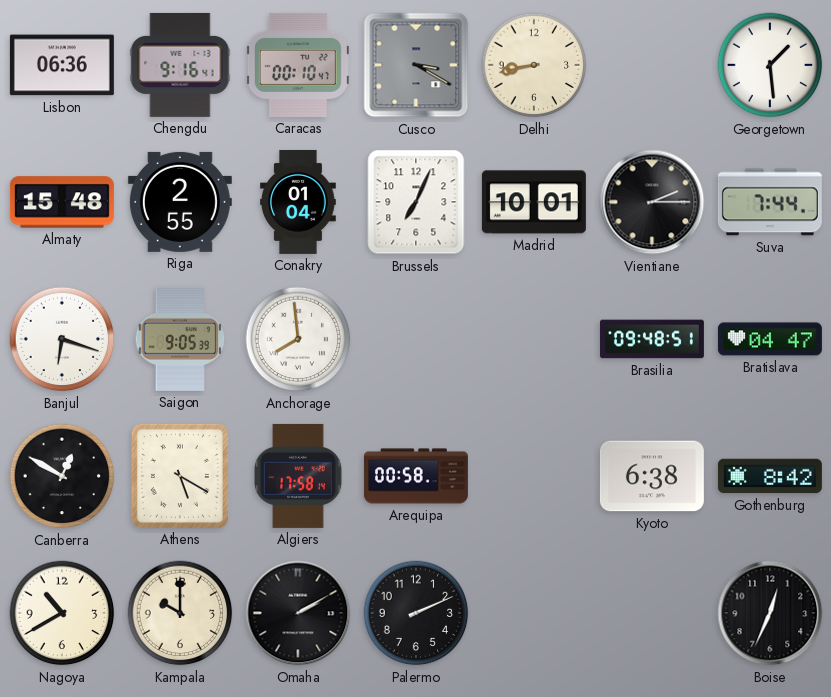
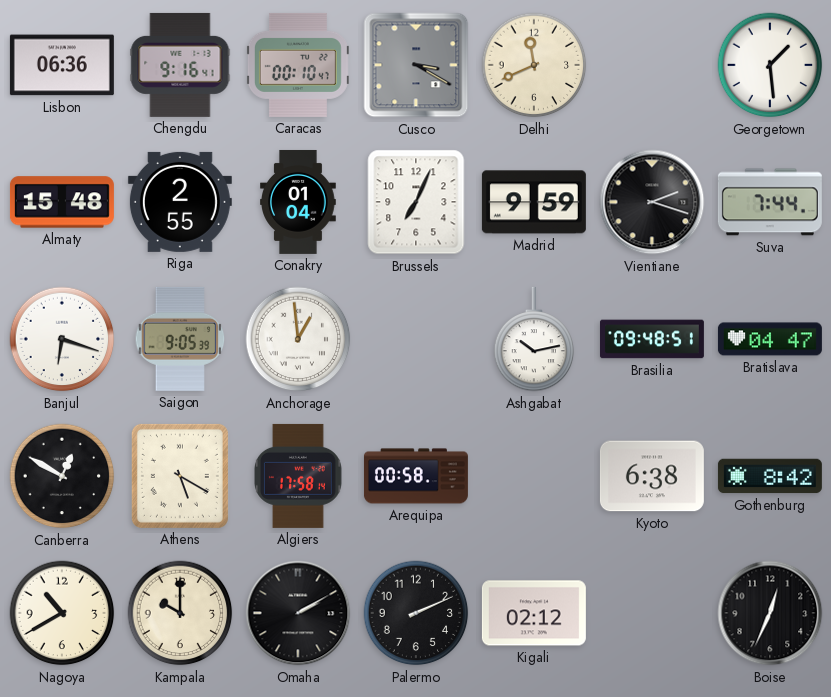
Delhi: 8:43 -> 11:41 (534, 65)
Madrid: 10:01 -> 9:59 (534, 202)
Vientiane: 2:15 -> 2:18 (652, 202)
Anchorage: 7:59 -> 12:59 (298, 339)
Ashgabat: none -> 10:13 (534, 339)
Kigali: none -> 02:12 (534, 613)
